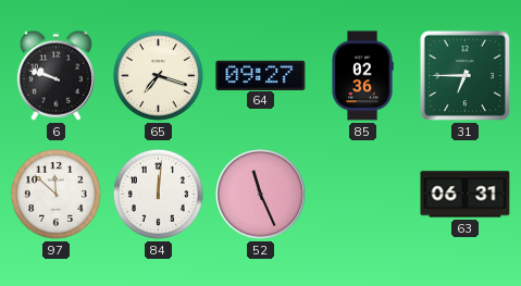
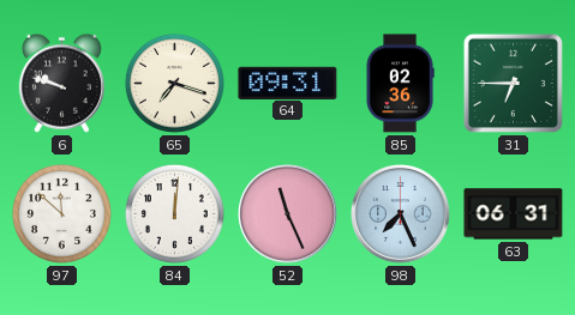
64: 09:27 -> 09:31 (288, 83)
98: none -> 7:26 (401, 214)
